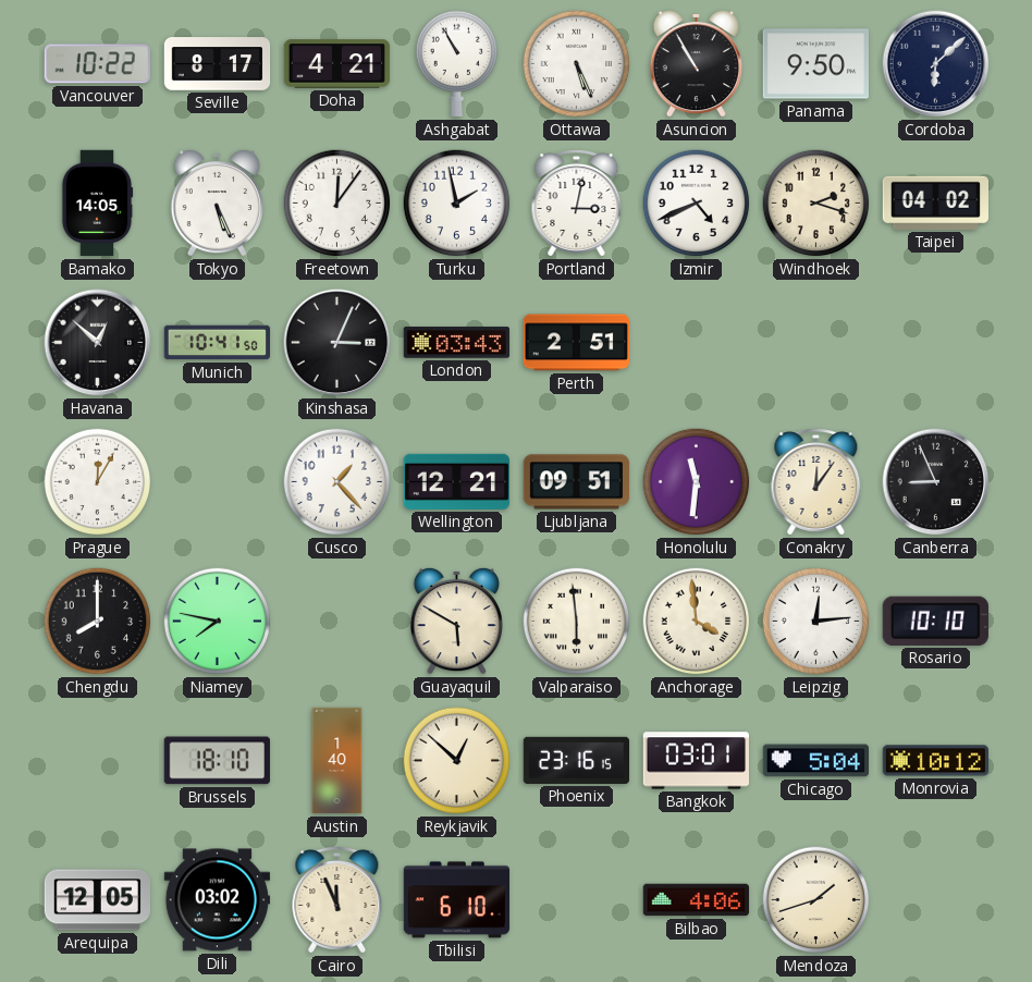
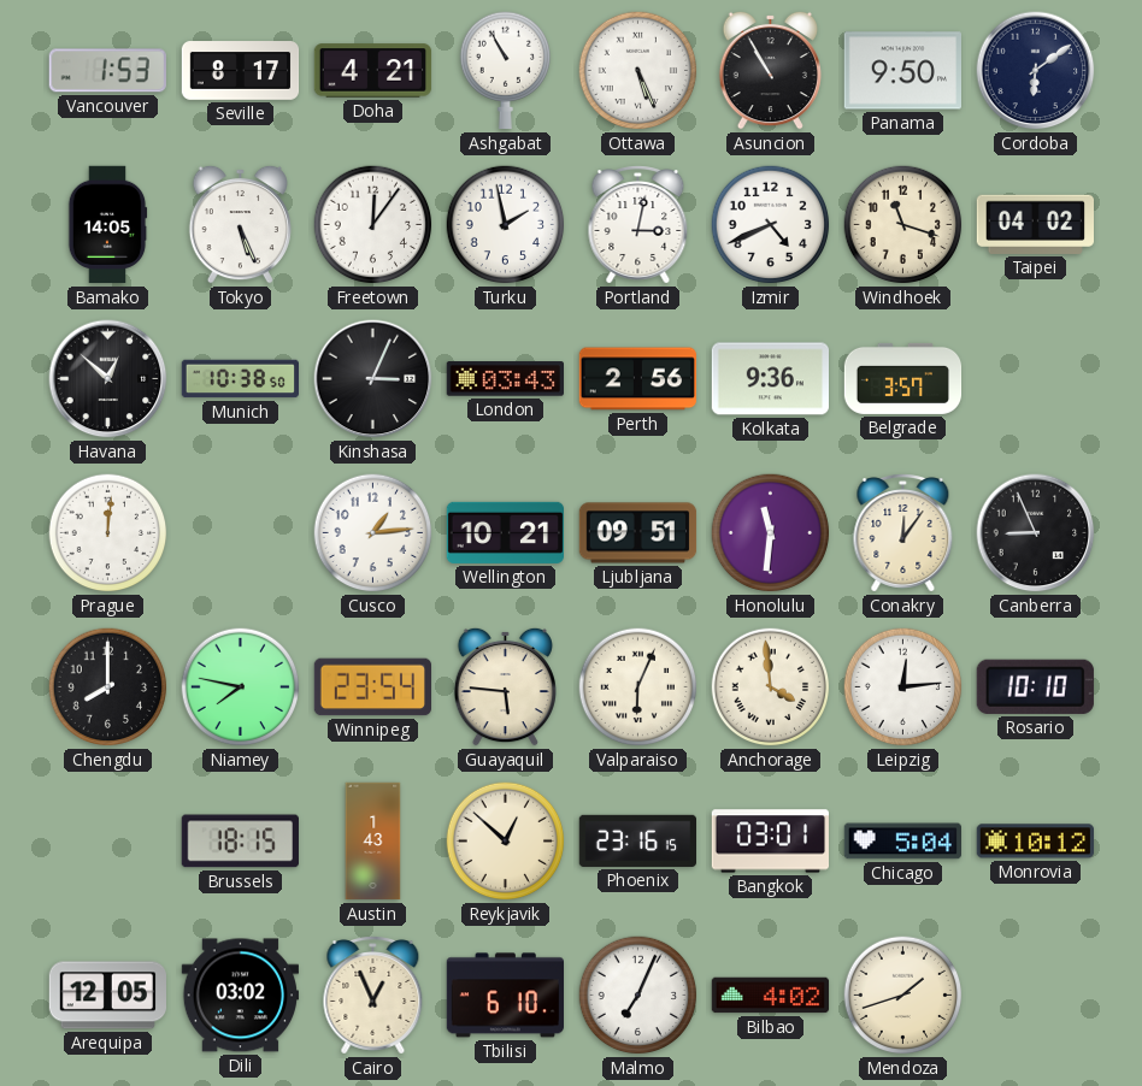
Vancouver: 10:22 -> 1:53 (107, 71)
Cordoba: 6:08 -> 6:09 (1036, 71)
Windhoek: 2:18 -> 11:18 (903, 225)
Munich: 10:41 -> 10:38 (241, 379)
Perth: 2:51 -> 2:56 (637, 379)
Kolkata: none -> 9:36 (770, 379)
Belgrade: none -> 3:57 (903, 378)
Prague: 12:05 -> 12:01 (108, 533)
Cusco: 1:23 -> 1:14 (373, 533)
Wellington: 12:21 -> 10:21 (505, 532)
Winnipeg: none -> 23:54 (372, 687)
Guayaquil: 5:50 -> 5:46 (505, 686)
Valparaiso: 5:59 -> 6:04 (638, 687)
Brussels: 18:10 -> 18:15 (240, 842)
Austin: 1:40 -> 1:43 (373, 842)
Cairo: 11:56 -> 12:56 (373, 996)
Malmo: none -> 7:04 (638, 996)
Bilbao: 4:06 -> 4:02 (771, 996)
